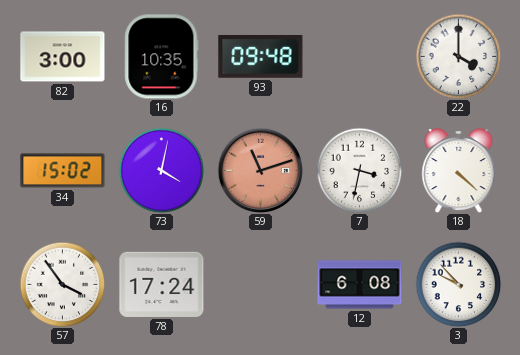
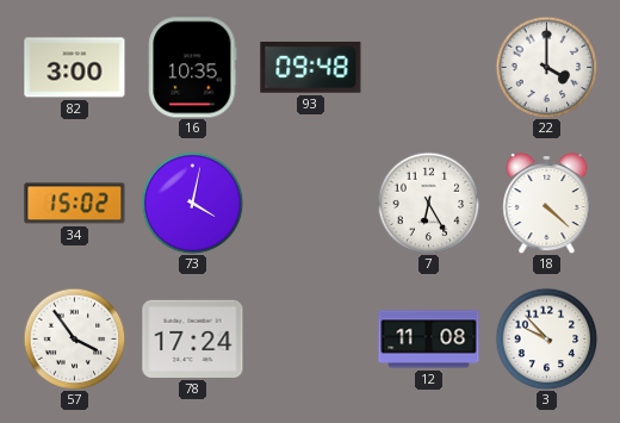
59: 11:12 -> none (260, 170)
7: 3:32 -> 6:25 (428, 203)
12: 6:08 -> 11:08 (429, 340)
